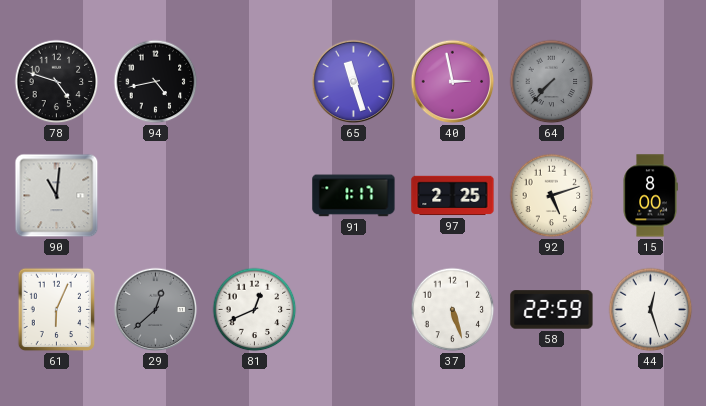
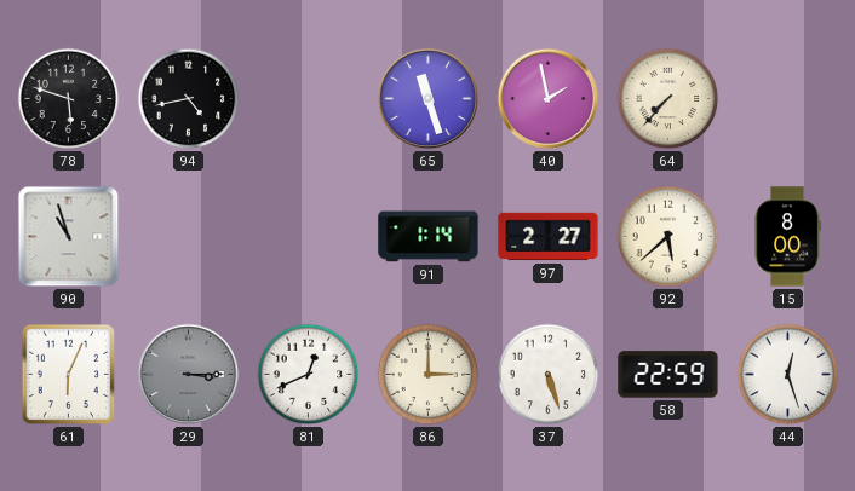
78: 4:48 -> 5:48 (69, 99)
40: 2:58 -> 1:58 (549, 99)
64 dial: grey -> cream (668, 99)
90: 11:01 -> 10:57 (69, 237)
91: 1:17 -> 1:14 (429, 237)
97: 2:25 -> 2:27 (549, 237)
92: 5:12 -> 5:38 (668, 237)
29: 12:38 -> 3:15 (189, 375)
86: none -> 3:00 (429, 375)
